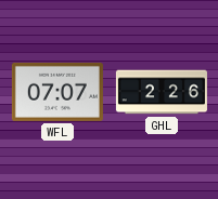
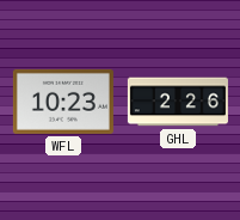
WFL: 07:07 -> 10:23 (63, 102)
